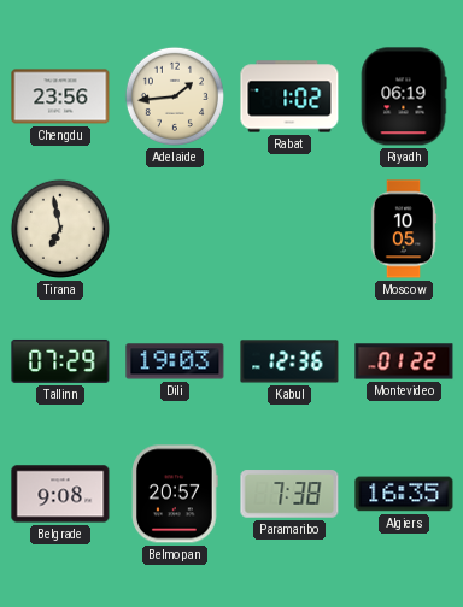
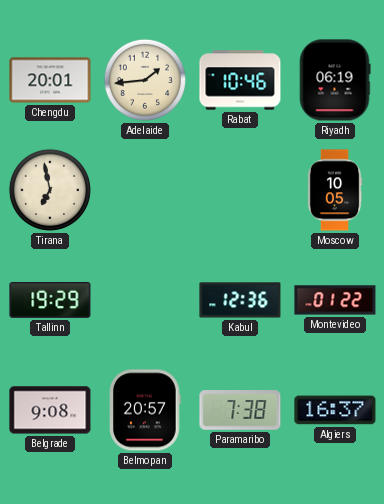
Chengdu: 23:56 -> 20:01 (50, 80)
Rabat: 1:02 -> 10:46 (240, 80)
Tallinn: 07:29 -> 19:29 (50, 300)
Dili: 19:03 -> none (175, 361)
Algiers: 16:35 -> 16:37 (335, 410)
